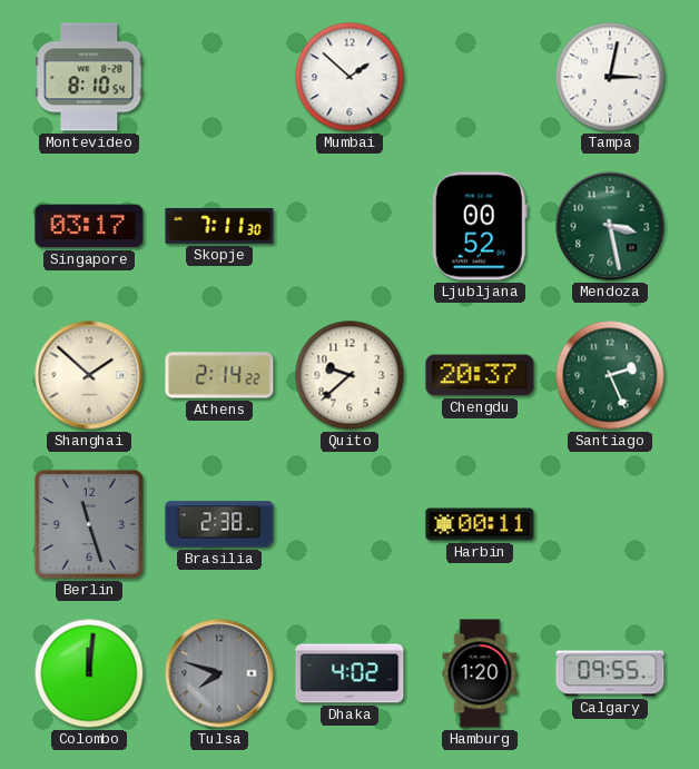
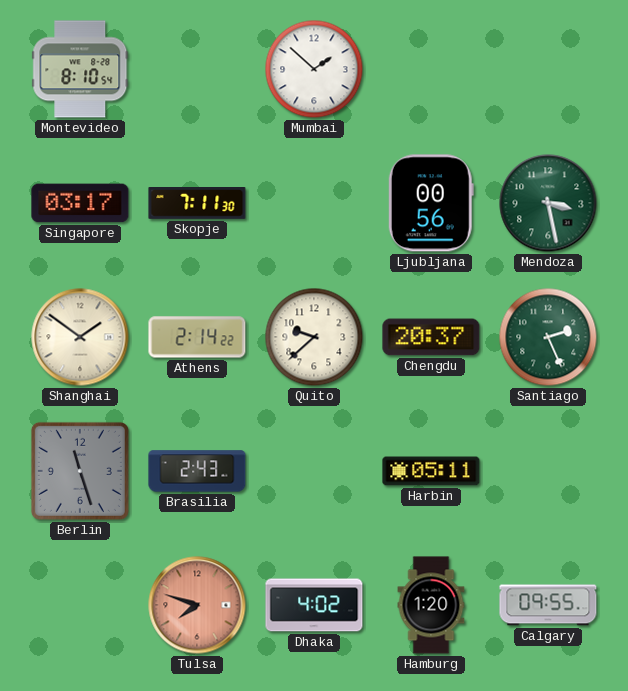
Tampa: 3:02 -> none (610, 77)
Ljubljana: 00:52 -> 00:56 (431, 203)
Shanghai: 1:52 -> 1:51 (80, 337)
Brasilia: 2:38 -> 2:43 (197, 471)
Harbin: 00:11 -> 05:11 (431, 471)
Colombo: 12:01 -> none (89, 673)
Tulsa dial: grey -> salmon (197, 605)
